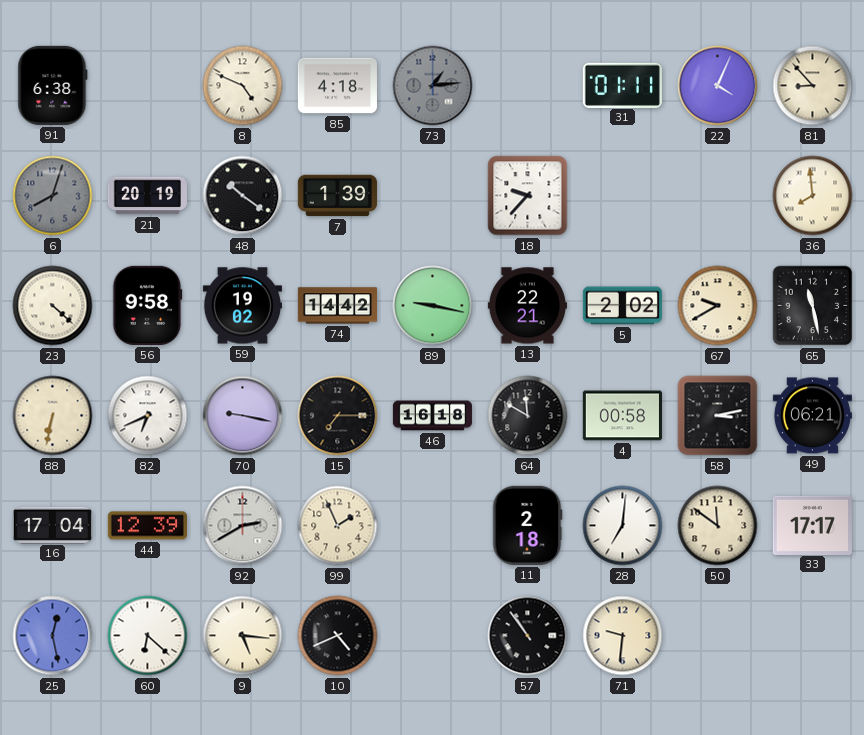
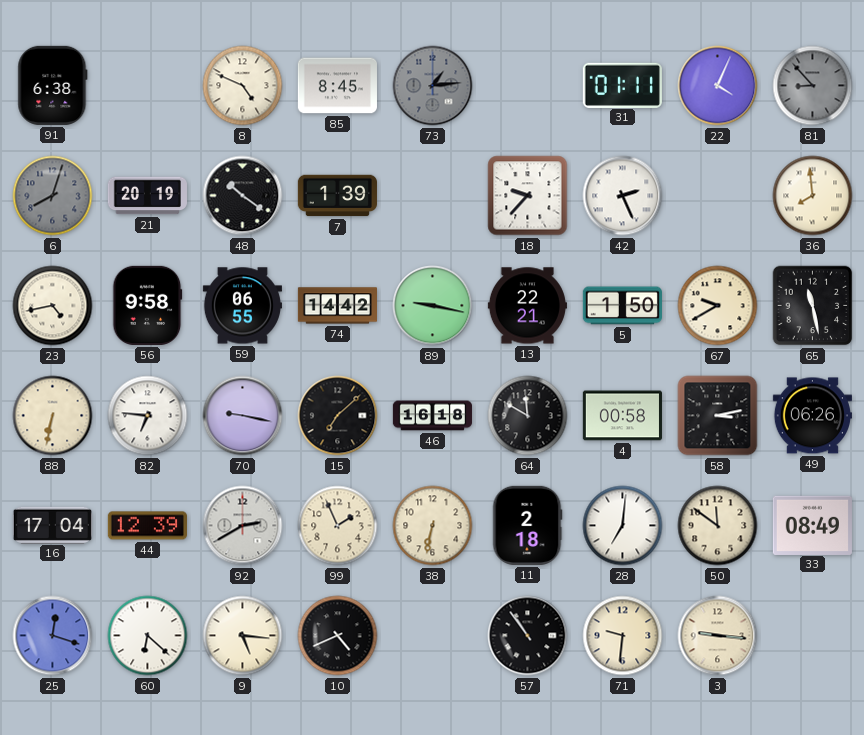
85: 4:18 -> 8:45 (337, 86)
81 dial: cream -> grey (813, 86)
42: none -> 2:26 (623, 196)
23: 4:22 -> 4:43 (53, 306)
59: 19:02 -> 06:55 (242, 306)
5: 2:02 -> 1:50 (622, 306)
82: 6:41 -> 6:46 (148, 416)
15: 7:15 -> 7:08 (338, 416)
49: 06:21 -> 06:26 (812, 416)
38: none -> 6:32 (433, 526)
33: 17:17 -> 08:49 (812, 525)
25: 12:28 -> 12:18 (53, 636)
3: none -> 9:16 (718, 636)
